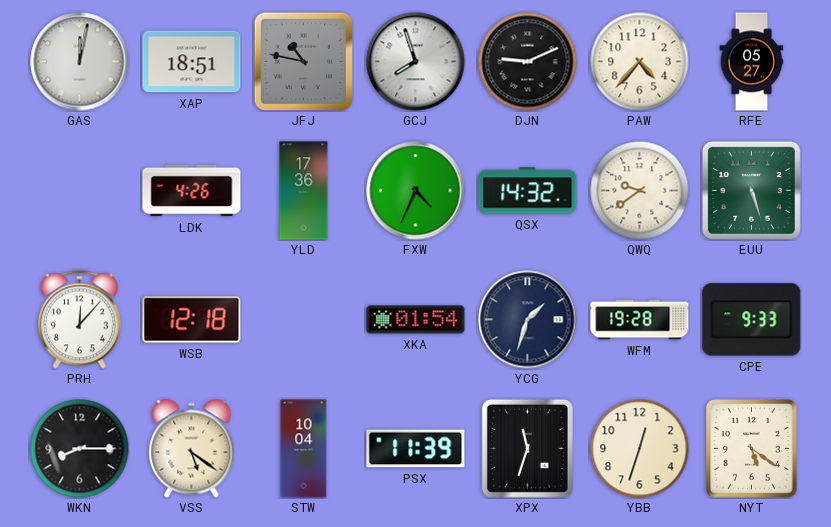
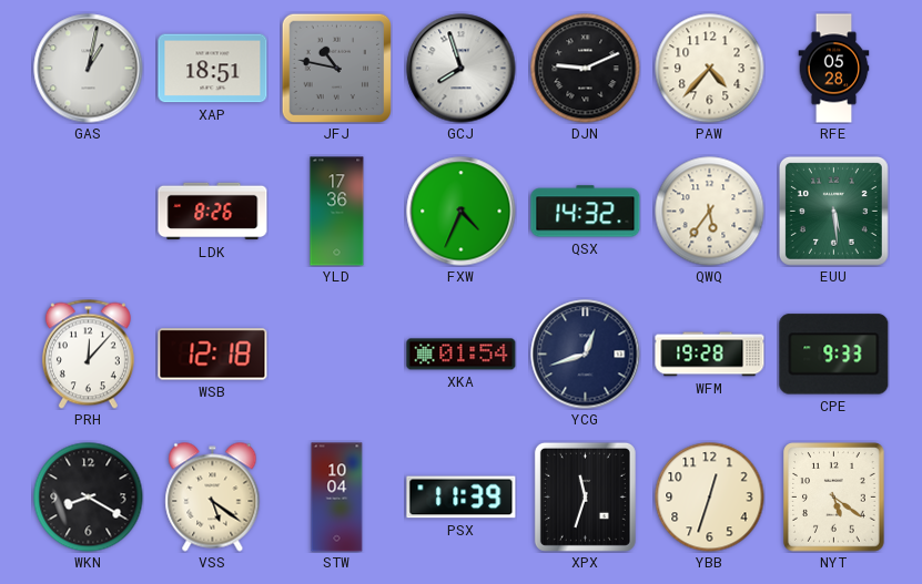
GAS: 12:02 -> 1:02 (89, 69)
RFE: 05:27 -> 05:28 (834, 69)
LDK: 4:26 -> 8:26 (213, 212)
QWQ: 9:39 -> 5:36 (710, 212)
EUU: 5:27 -> 5:29 (833, 211)
YCG: 1:33 -> 12:42 (586, 355)
WKN: 8:15 -> 8:20 (89, 498)
